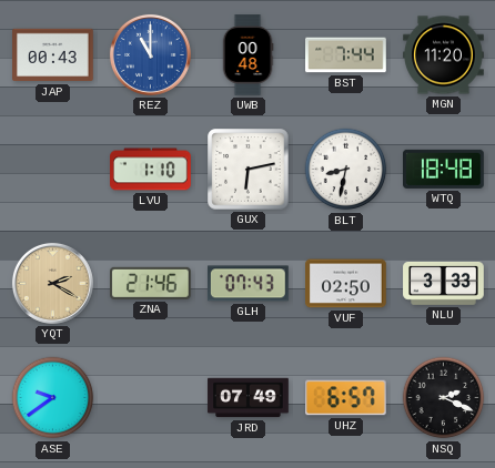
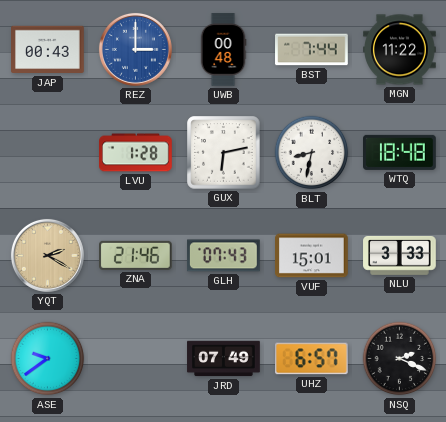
REZ: 11:00 -> 3:00 (135, 49)
MGN: 11:20 -> 11:22 (400, 50)
LVU: 1:10 -> 1:28 (136, 153)
VUF: 02:50 -> 15:01 (312, 256)
